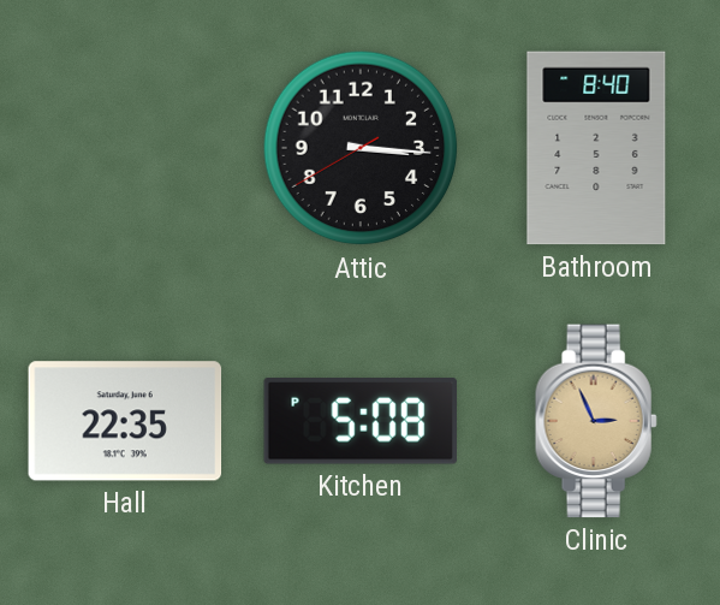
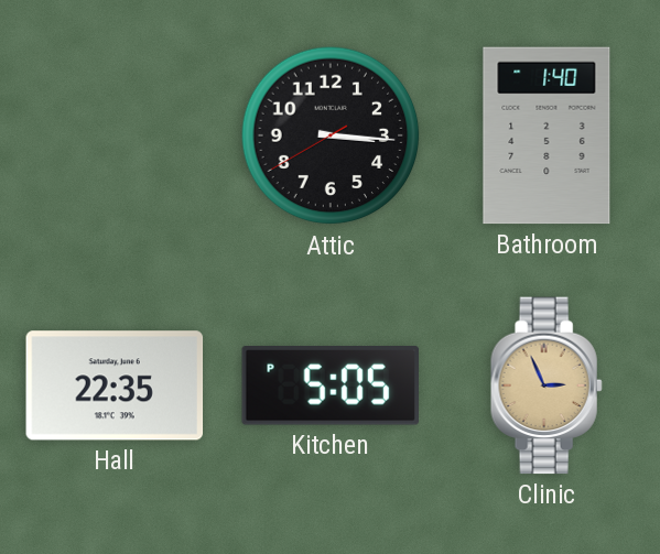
Bathroom: 8:40 -> 1:40 (547, 135)
Kitchen: 5:08 -> 5:05 (329, 387)
